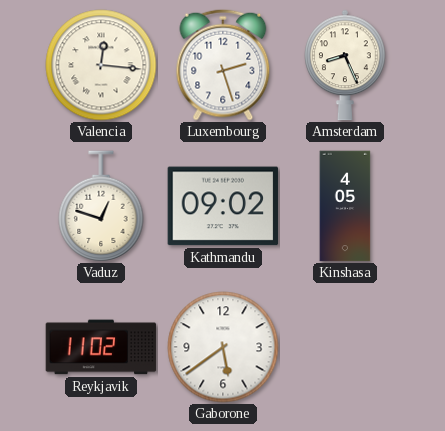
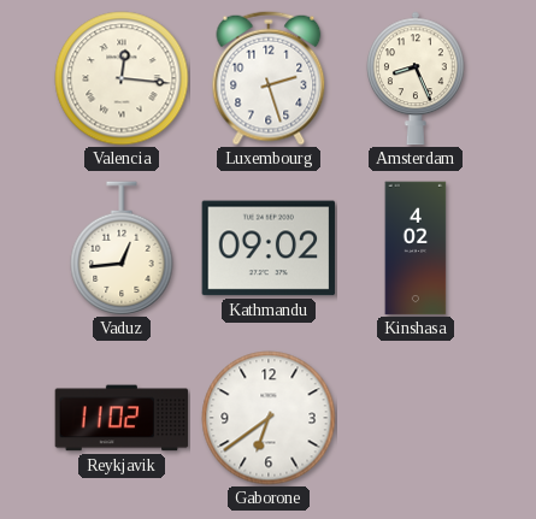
Vaduz: 12:48 -> 12:44 (122, 248)
Kinshasa: 4:05 -> 4:02 (416, 248)
Gaborone: 5:39 -> 6:39 (269, 418)
